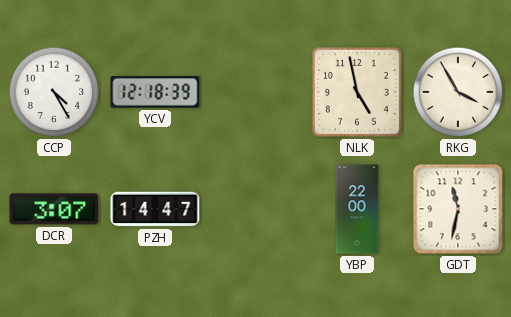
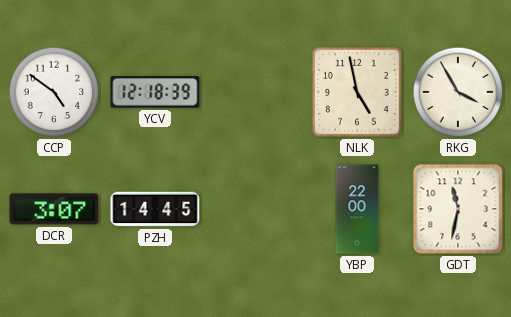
CCP: 4:25 -> 4:51 (54, 92)
PZH: 14:47 -> 14:45 (155, 209)
